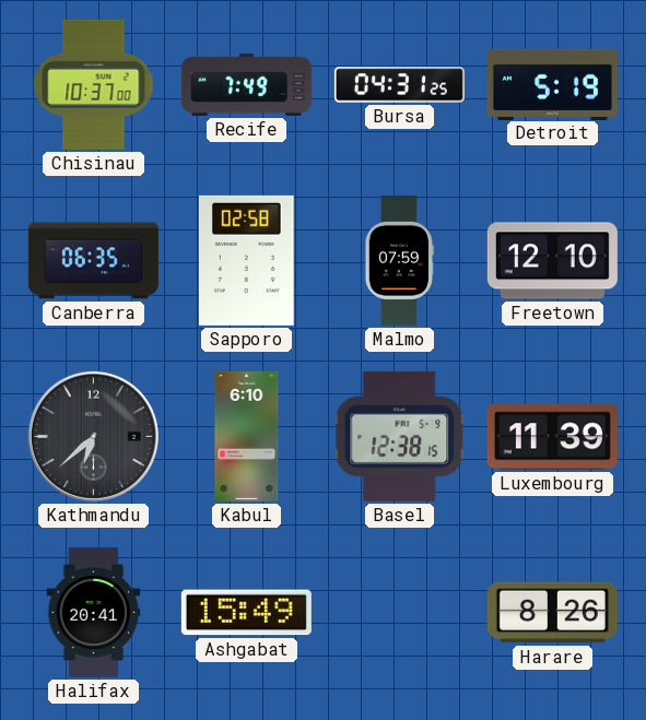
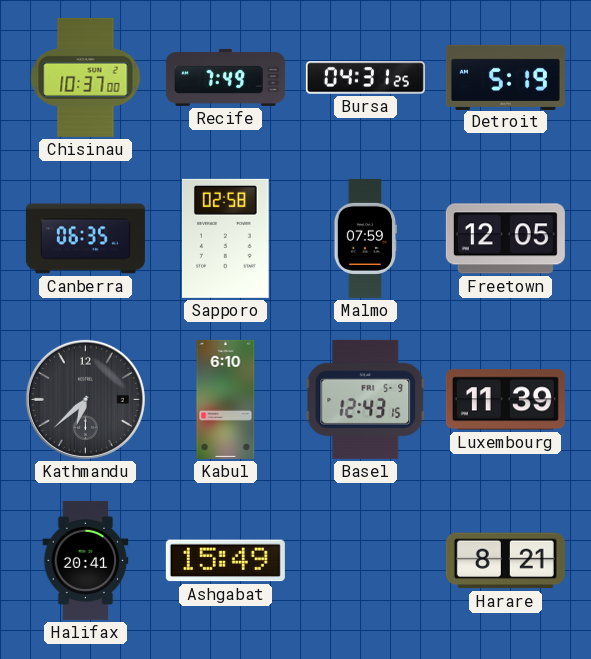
Freetown: 12:10 -> 12:05 (505, 239)
Basel: 12:38 -> 12:43 (366, 399)
Harare: 8:26 -> 8:21 (505, 561)
